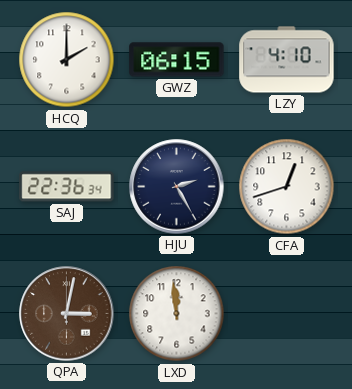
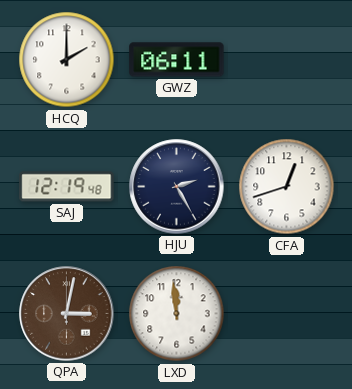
GWZ: 06:15 -> 06:11 (177, 60)
LZY: 4:10 -> none (287, 60)
SAJ: 22:36 -> 12:19 (67, 187)
